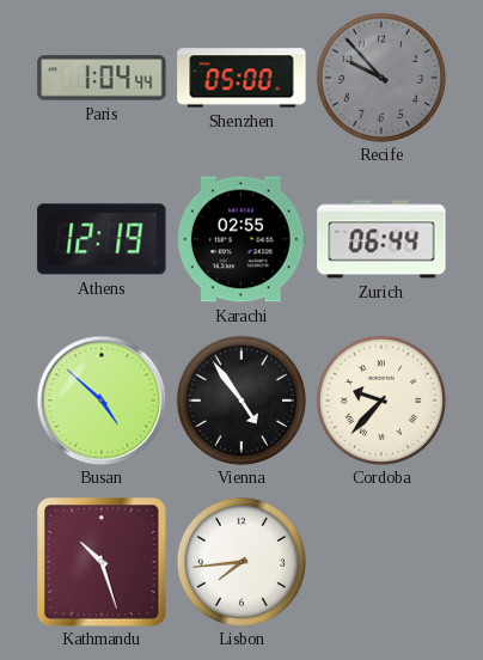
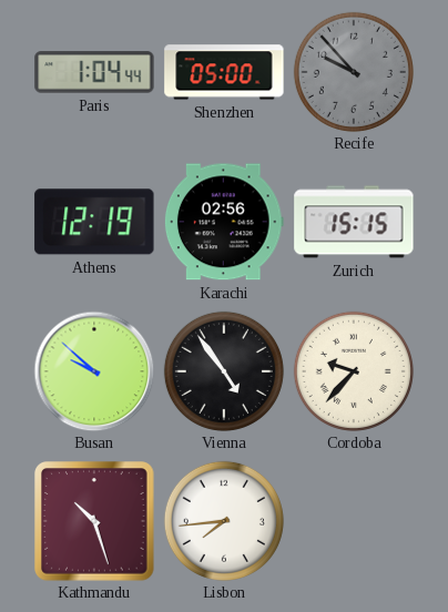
Karachi: 02:55 -> 02:56 (224, 222)
Zurich: 06:44 -> 15:15 (354, 222)
Busan: 4:52 -> 9:52 (94, 371)
